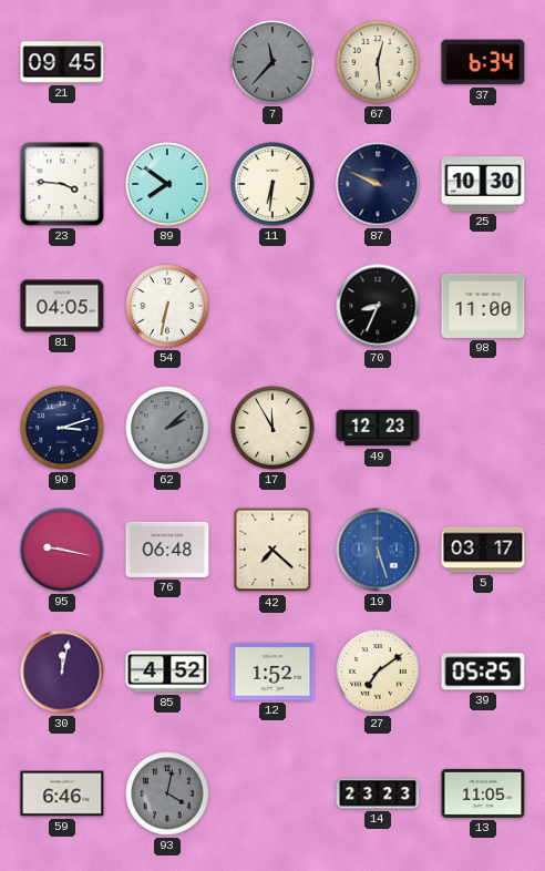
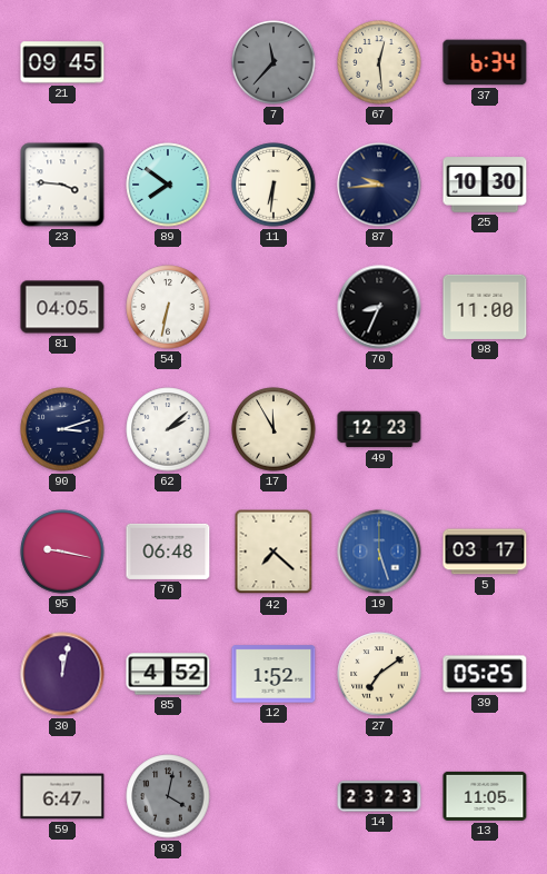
87: 9:49 -> 9:44 (379, 185)
62 dial: grey -> white (168, 429)
59: 6:46 -> 6:47 (62, 796)
